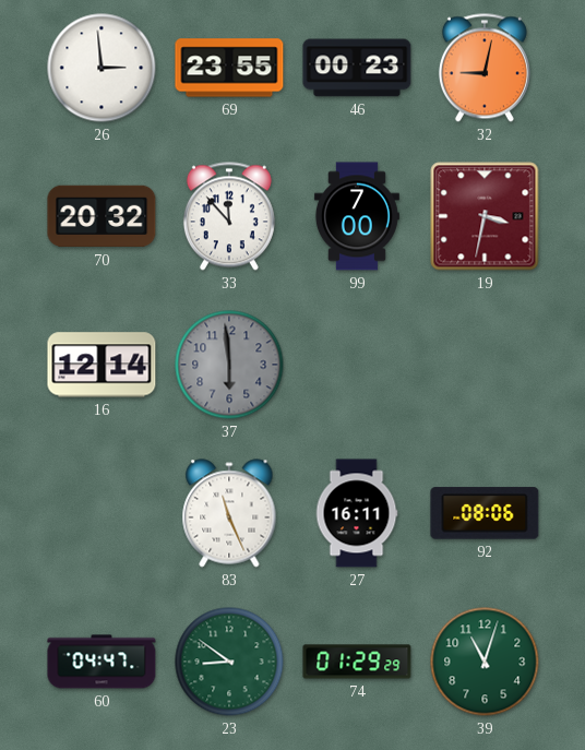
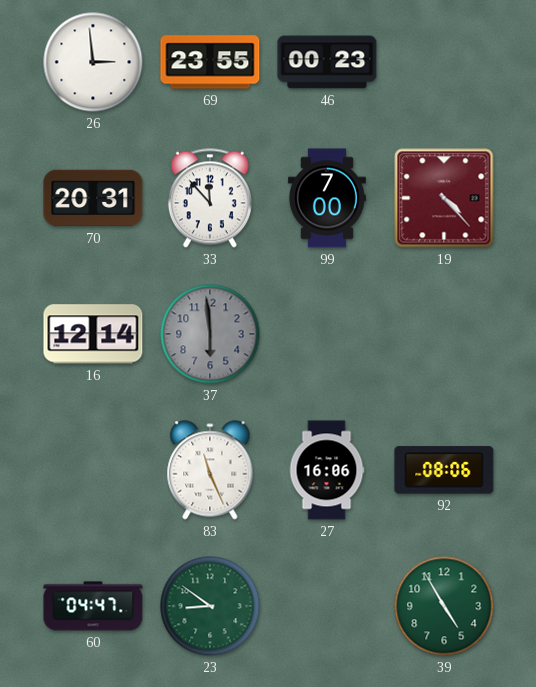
32: 9:02 -> none (485, 68)
70: 20:32 -> 20:31 (93, 198)
19: 3:32 -> 4:23 (444, 198)
27: 16:11 -> 16:06 (327, 470)
74: 01:29 -> none (357, 662)
39: 11:03 -> 4:55 (444, 606)
